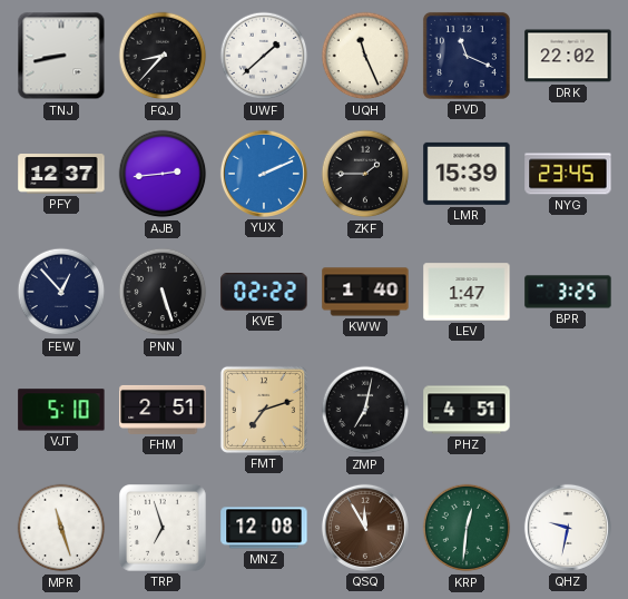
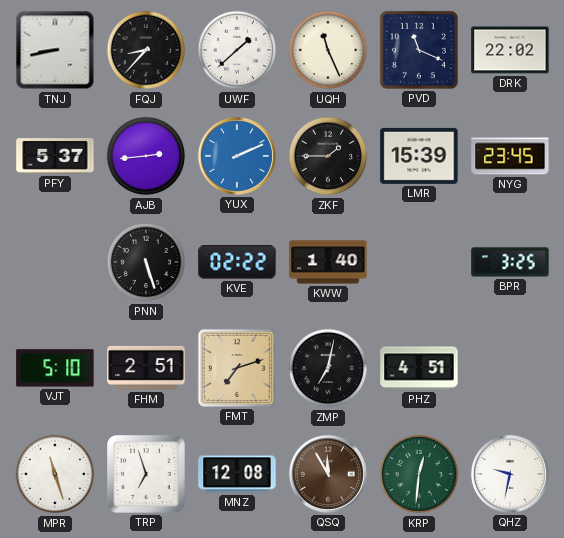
PFY: 12:37 -> 5:37 (55, 157)
FEW: 12:53 -> none (61, 292)
LEV: 1:47 -> none (467, 292)
